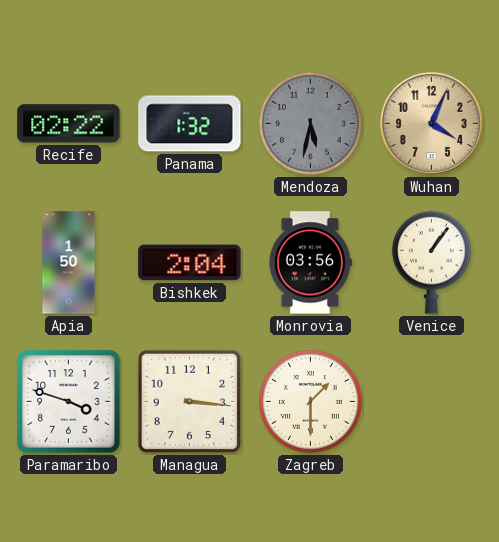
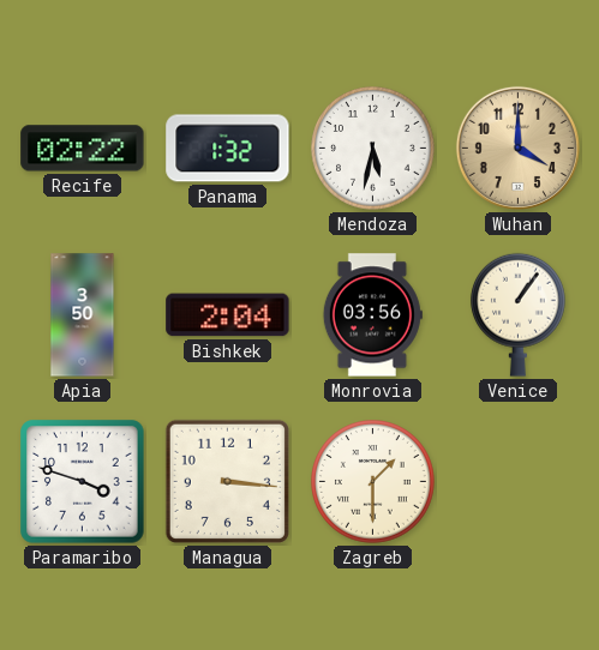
Mendoza dial: grey -> white (373, 149)
Wuhan: 4:04 -> 4:00 (517, 148)
Apia: 1:50 -> 3:50 (83, 315)
